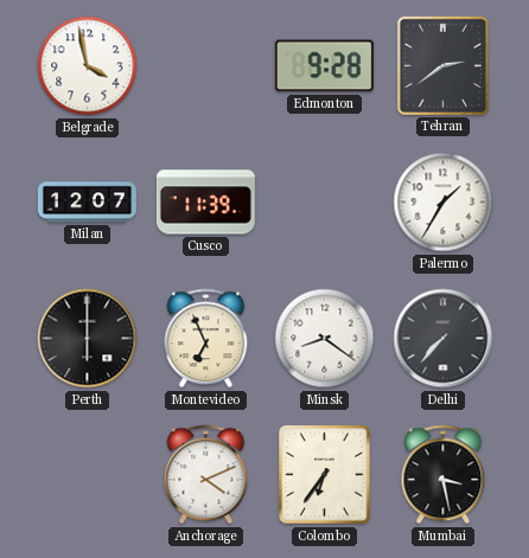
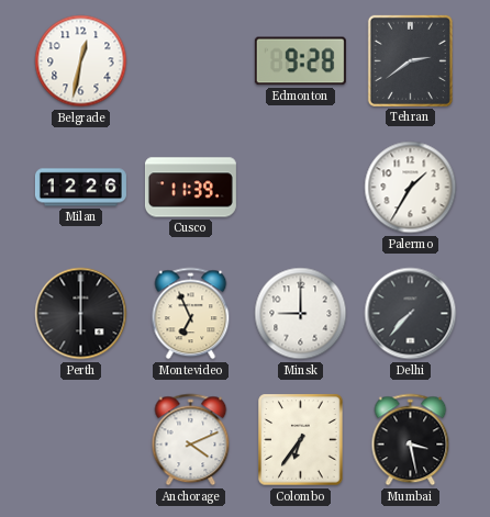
Belgrade: 3:58 -> 12:32 (81, 61)
Milan: 12:07 -> 12:26 (80, 188)
Minsk: 8:21 -> 9:00 (301, 314)
